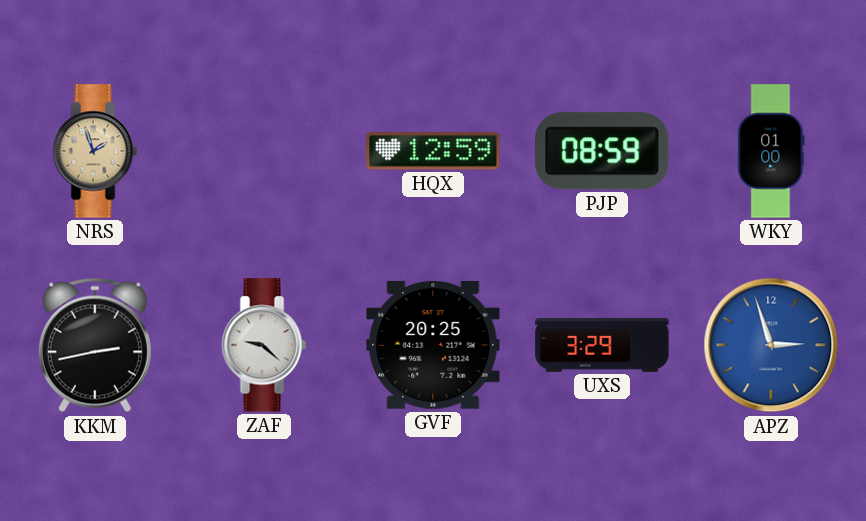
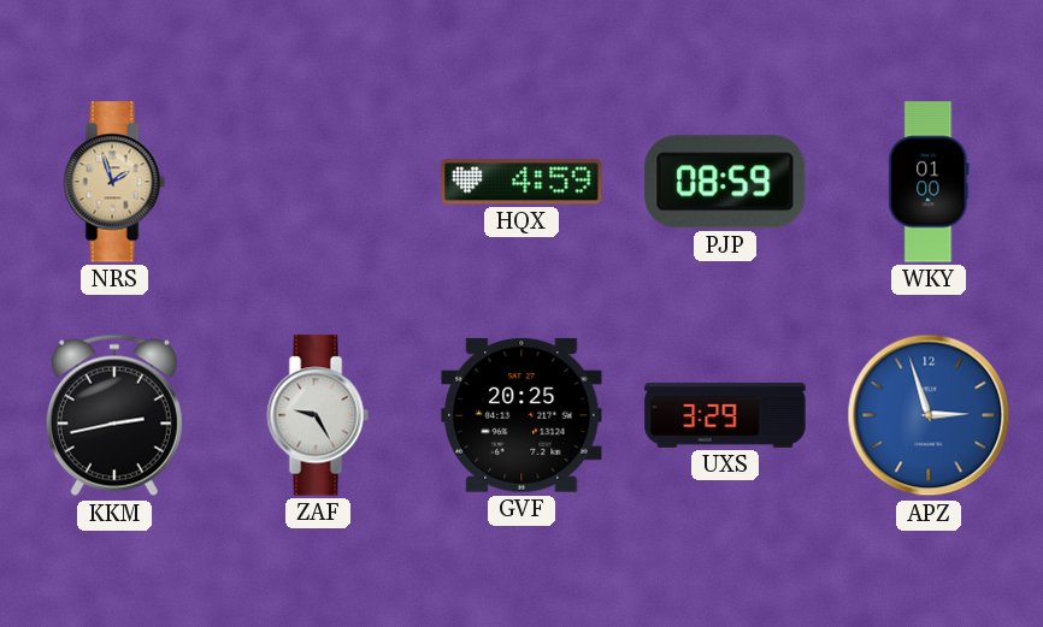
HQX: 12:59 -> 4:59 (521, 182)
ZAF: 9:22 -> 9:25 (318, 415)
